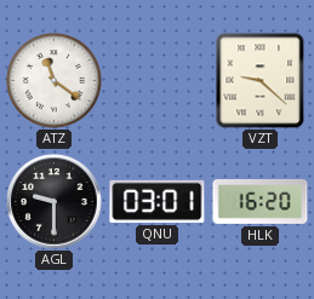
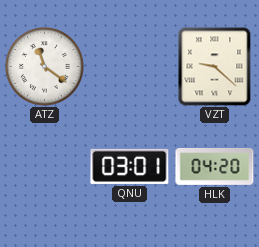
AGL: 9:30 -> none (55, 202)
HLK: 16:20 -> 04:20 (215, 167)
